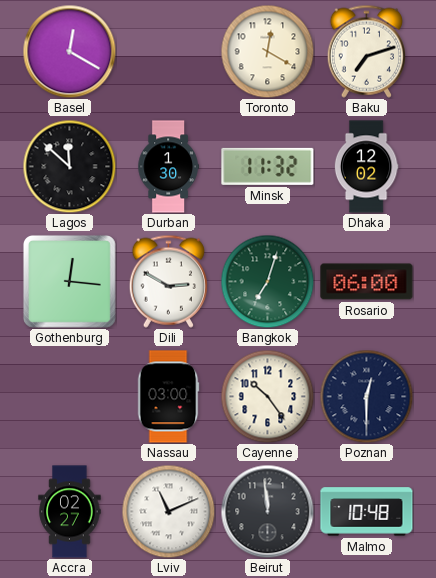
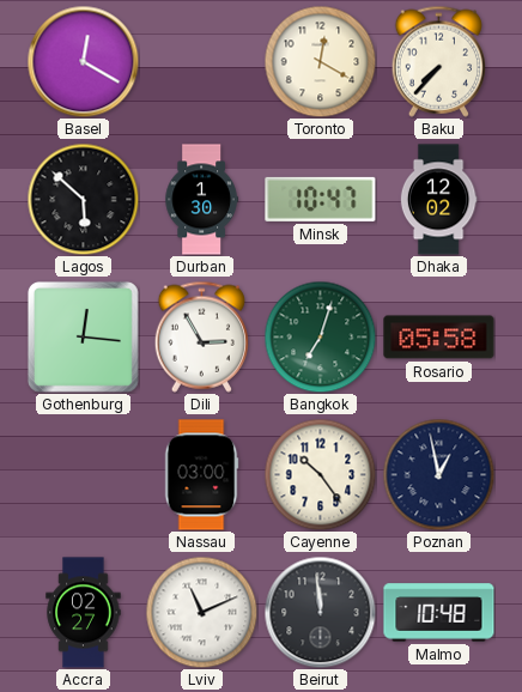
Baku: 7:12 -> 7:37 (438, 61)
Lagos: 11:52 -> 5:52 (83, 199)
Minsk: 11:32 -> 10:47 (321, 199)
Dili: 2:50 -> 2:55 (201, 336)
Rosario: 06:00 -> 05:58 (439, 338)
Poznan: 12:30 -> 12:58 (438, 474)
